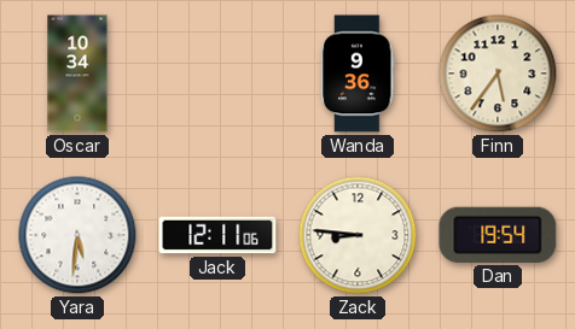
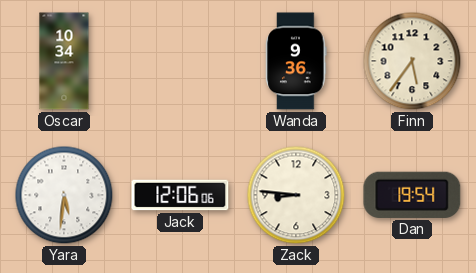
Jack: 12:11 -> 12:06 (180, 195)
